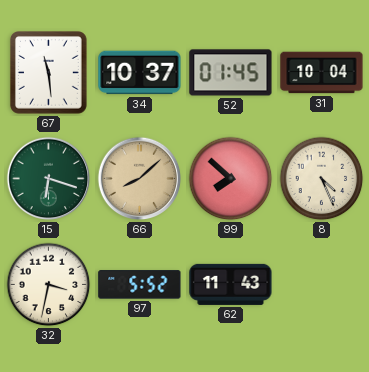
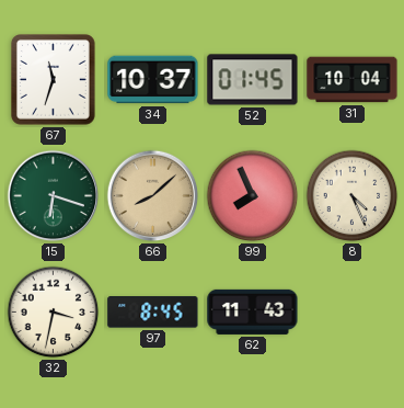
67: 11:29 -> 11:33 (54, 80)
99: 7:52 -> 7:56 (253, 196)
97: 5:52 -> 8:45 (153, 313)
